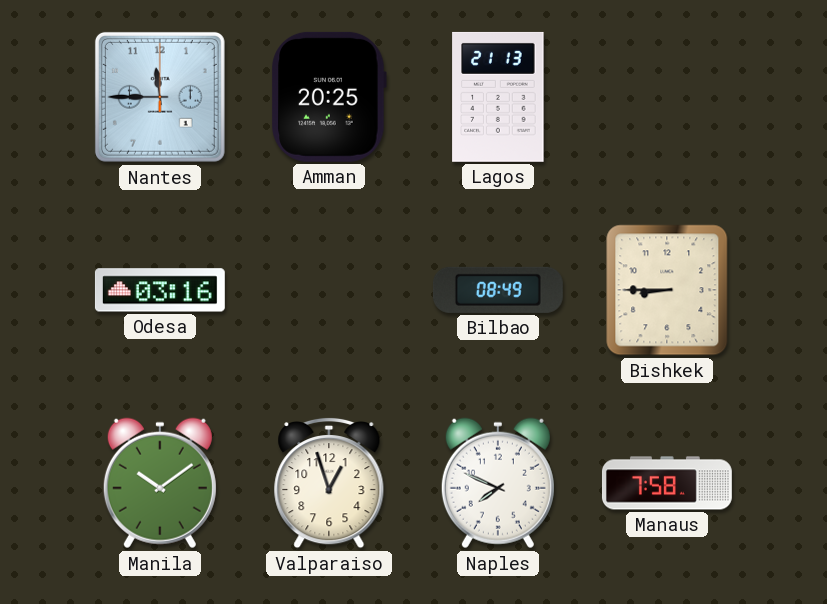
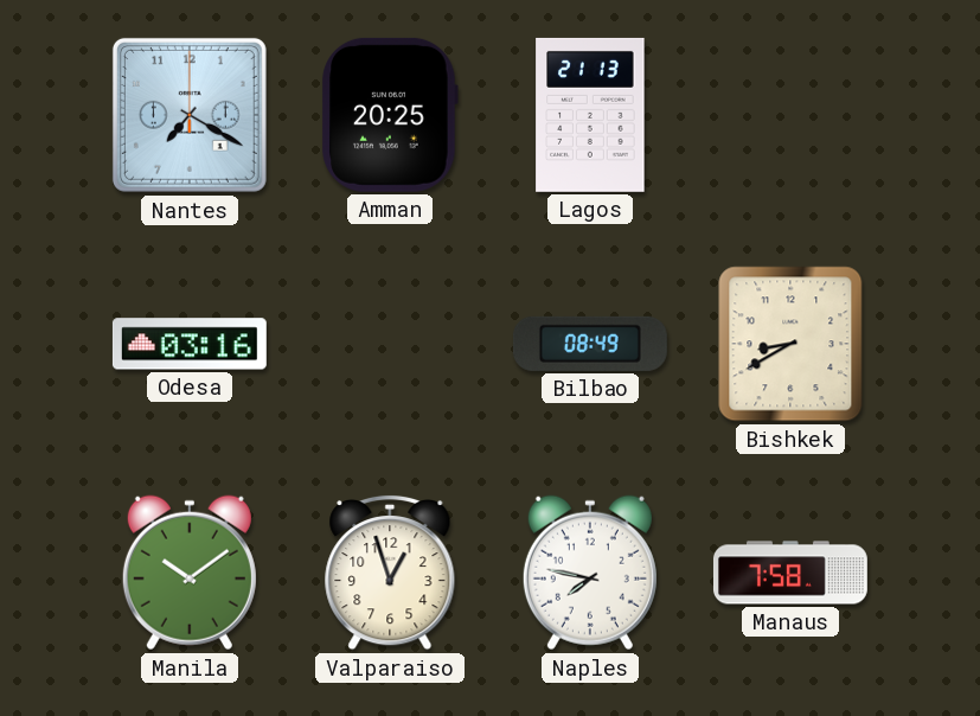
Nantes: 11:45 -> 7:20 (190, 115)
Bishkek: 8:45 -> 8:40 (790, 344)
Naples: 7:49 -> 7:47 (590, 573)
